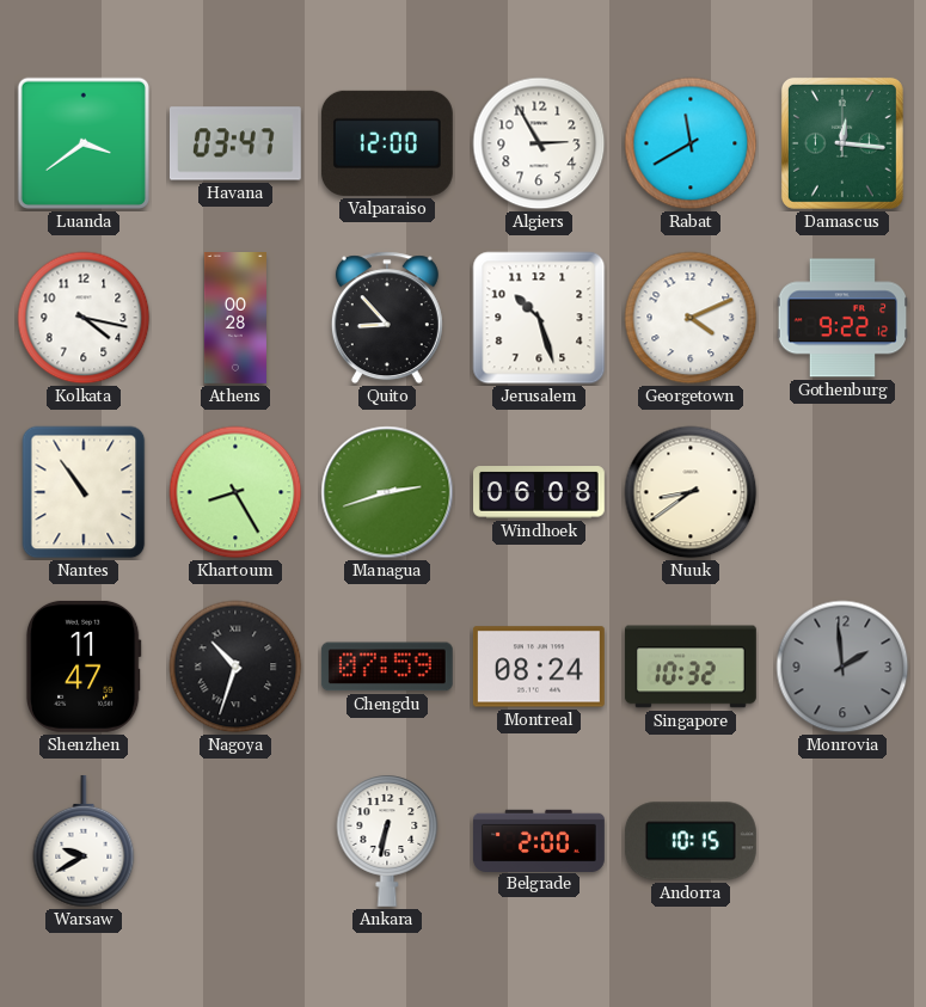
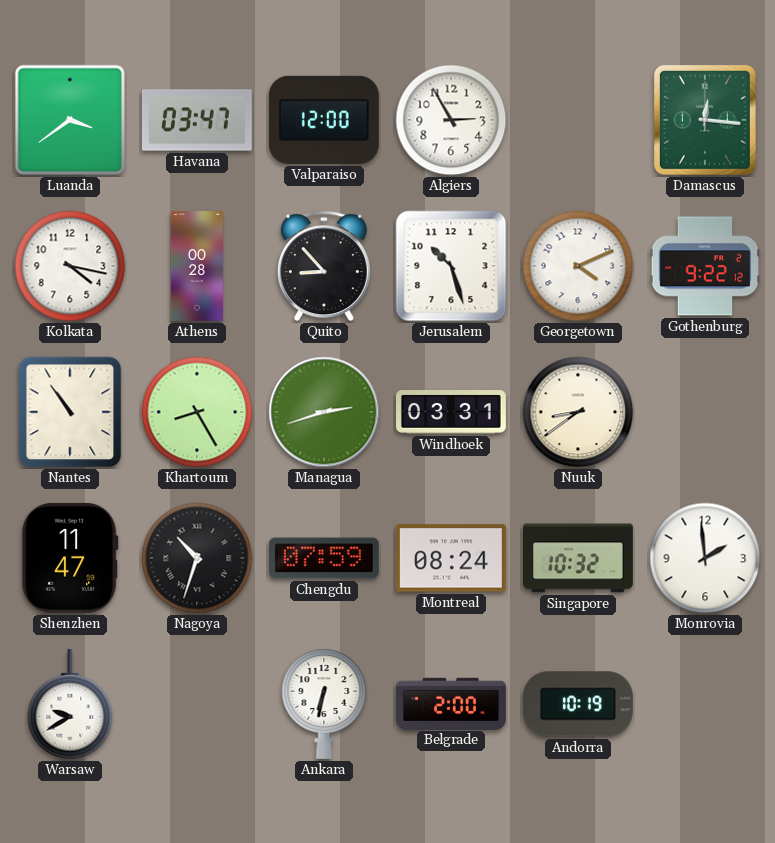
Rabat: 11:40 -> none (691, 143)
Windhoek: 06:08 -> 03:31 (452, 412)
Monrovia dial: grey -> white (705, 558)
Andorra: 10:15 -> 10:19 (578, 704)
